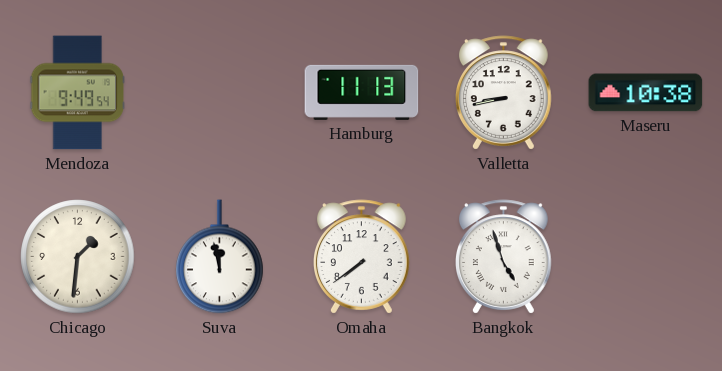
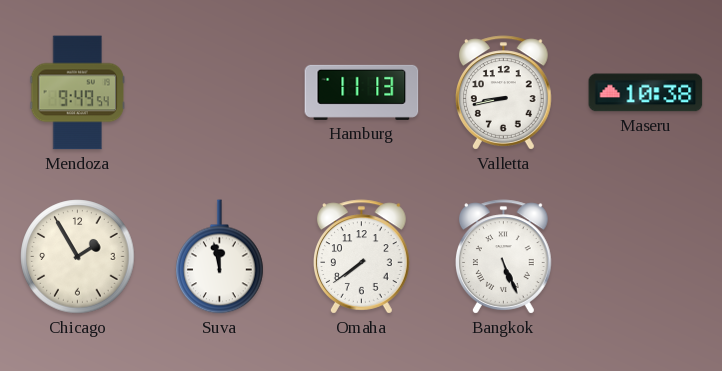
Chicago: 1:31 -> 1:55 (78, 257)
Bangkok: 4:57 -> 5:26 (504, 257)
